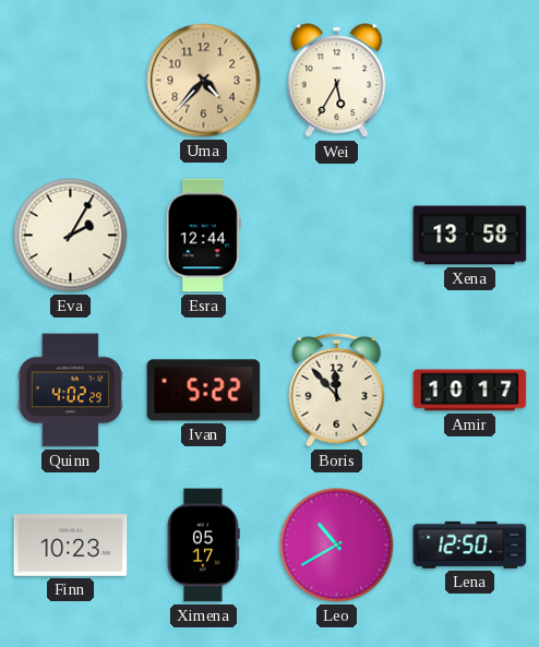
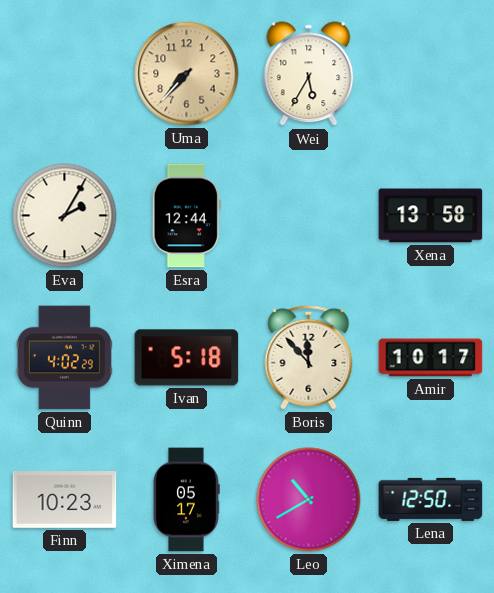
Uma: 4:37 -> 7:37 (187, 74)
Ivan: 5:22 -> 5:18 (187, 358)
